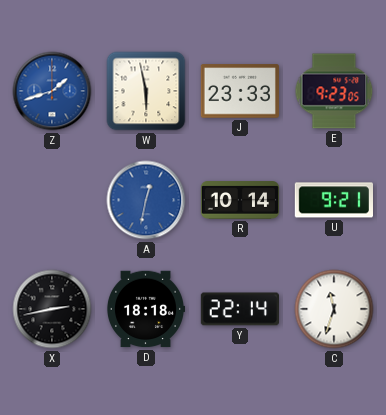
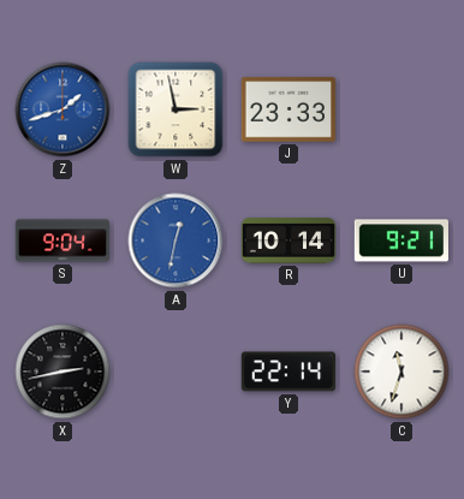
W: 5:58 -> 2:58 (176, 109)
E: 9:23 -> none (334, 91)
S: none -> 9:04 (63, 240)
D: 18:18 -> none (145, 309)
